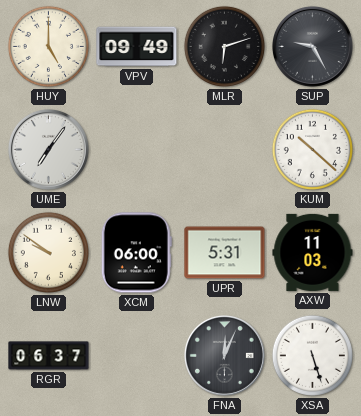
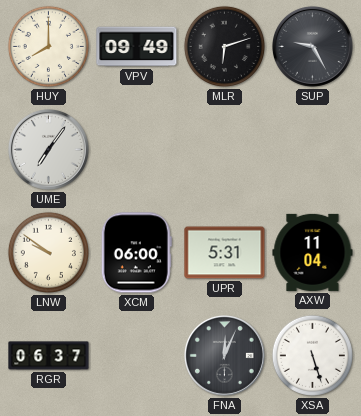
HUY: 5:00 -> 8:00 (48, 46)
KUM: 10:22 -> none (312, 149)
AXW: 11:03 -> 11:04 (313, 252)
